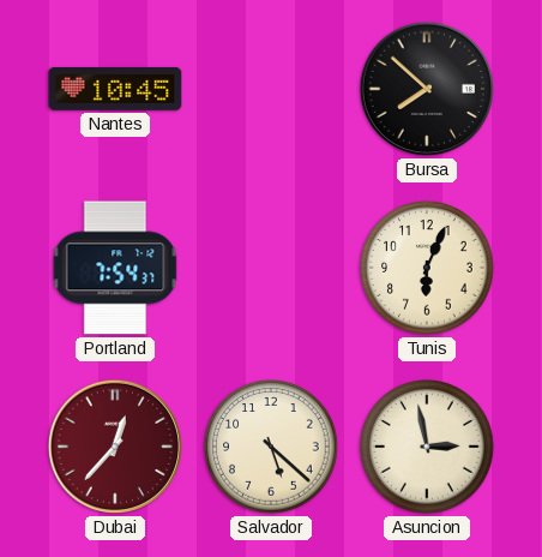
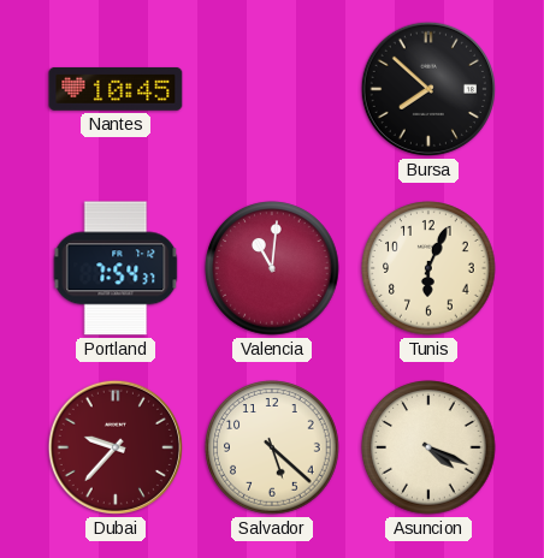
Valencia: none -> 11:01 (272, 268)
Dubai: 12:37 -> 9:37 (116, 447)
Asuncion: 2:58 -> 4:19 (428, 447)
